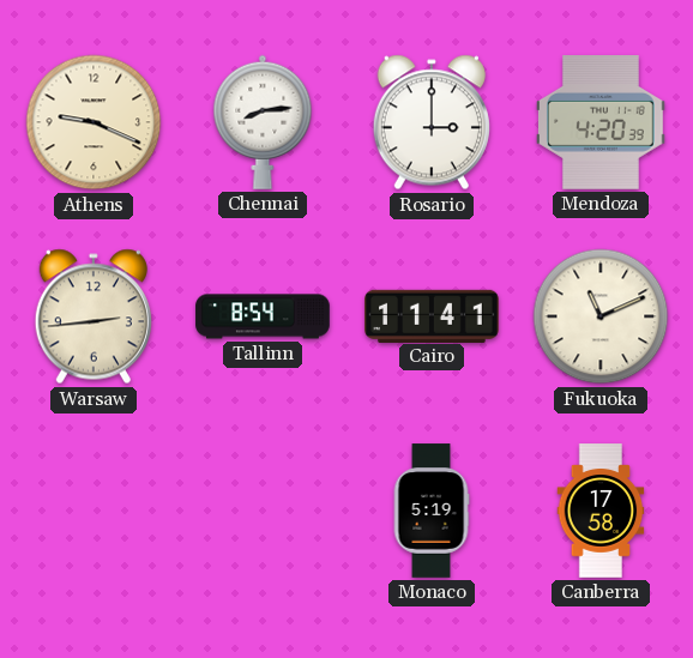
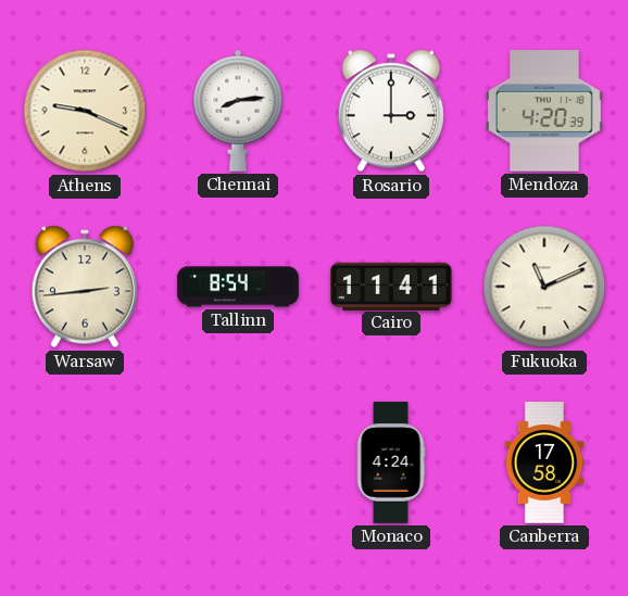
Monaco: 5:19 -> 4:24 (391, 462)
